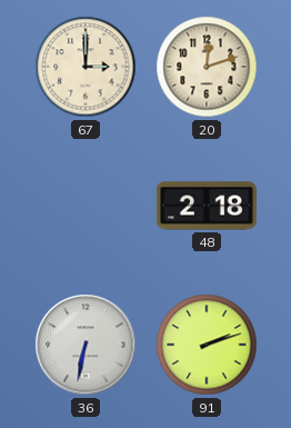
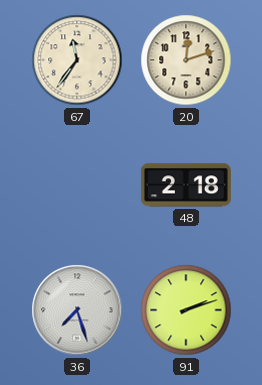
67: 3:00 -> 11:36 (77, 60)
36: 6:32 -> 7:27 (77, 310)
